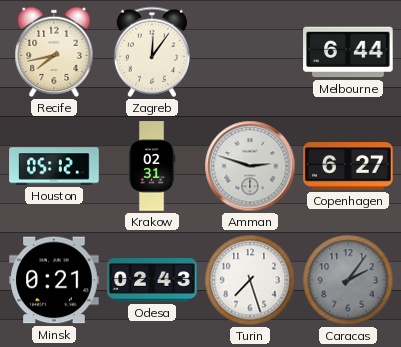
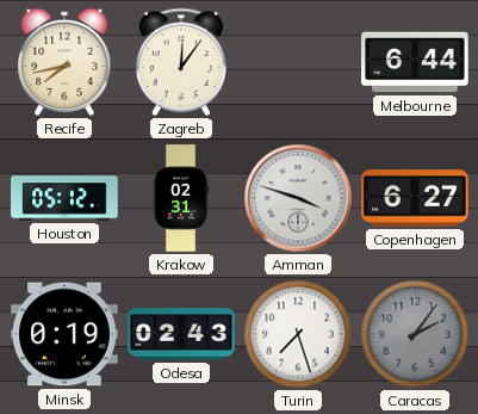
Amman: 2:48 -> 3:48 (298, 198)
Minsk: 0:21 -> 0:19 (64, 334)
